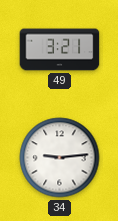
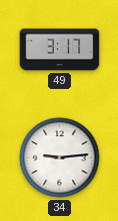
49: 3:21 -> 3:17 (60, 50)
